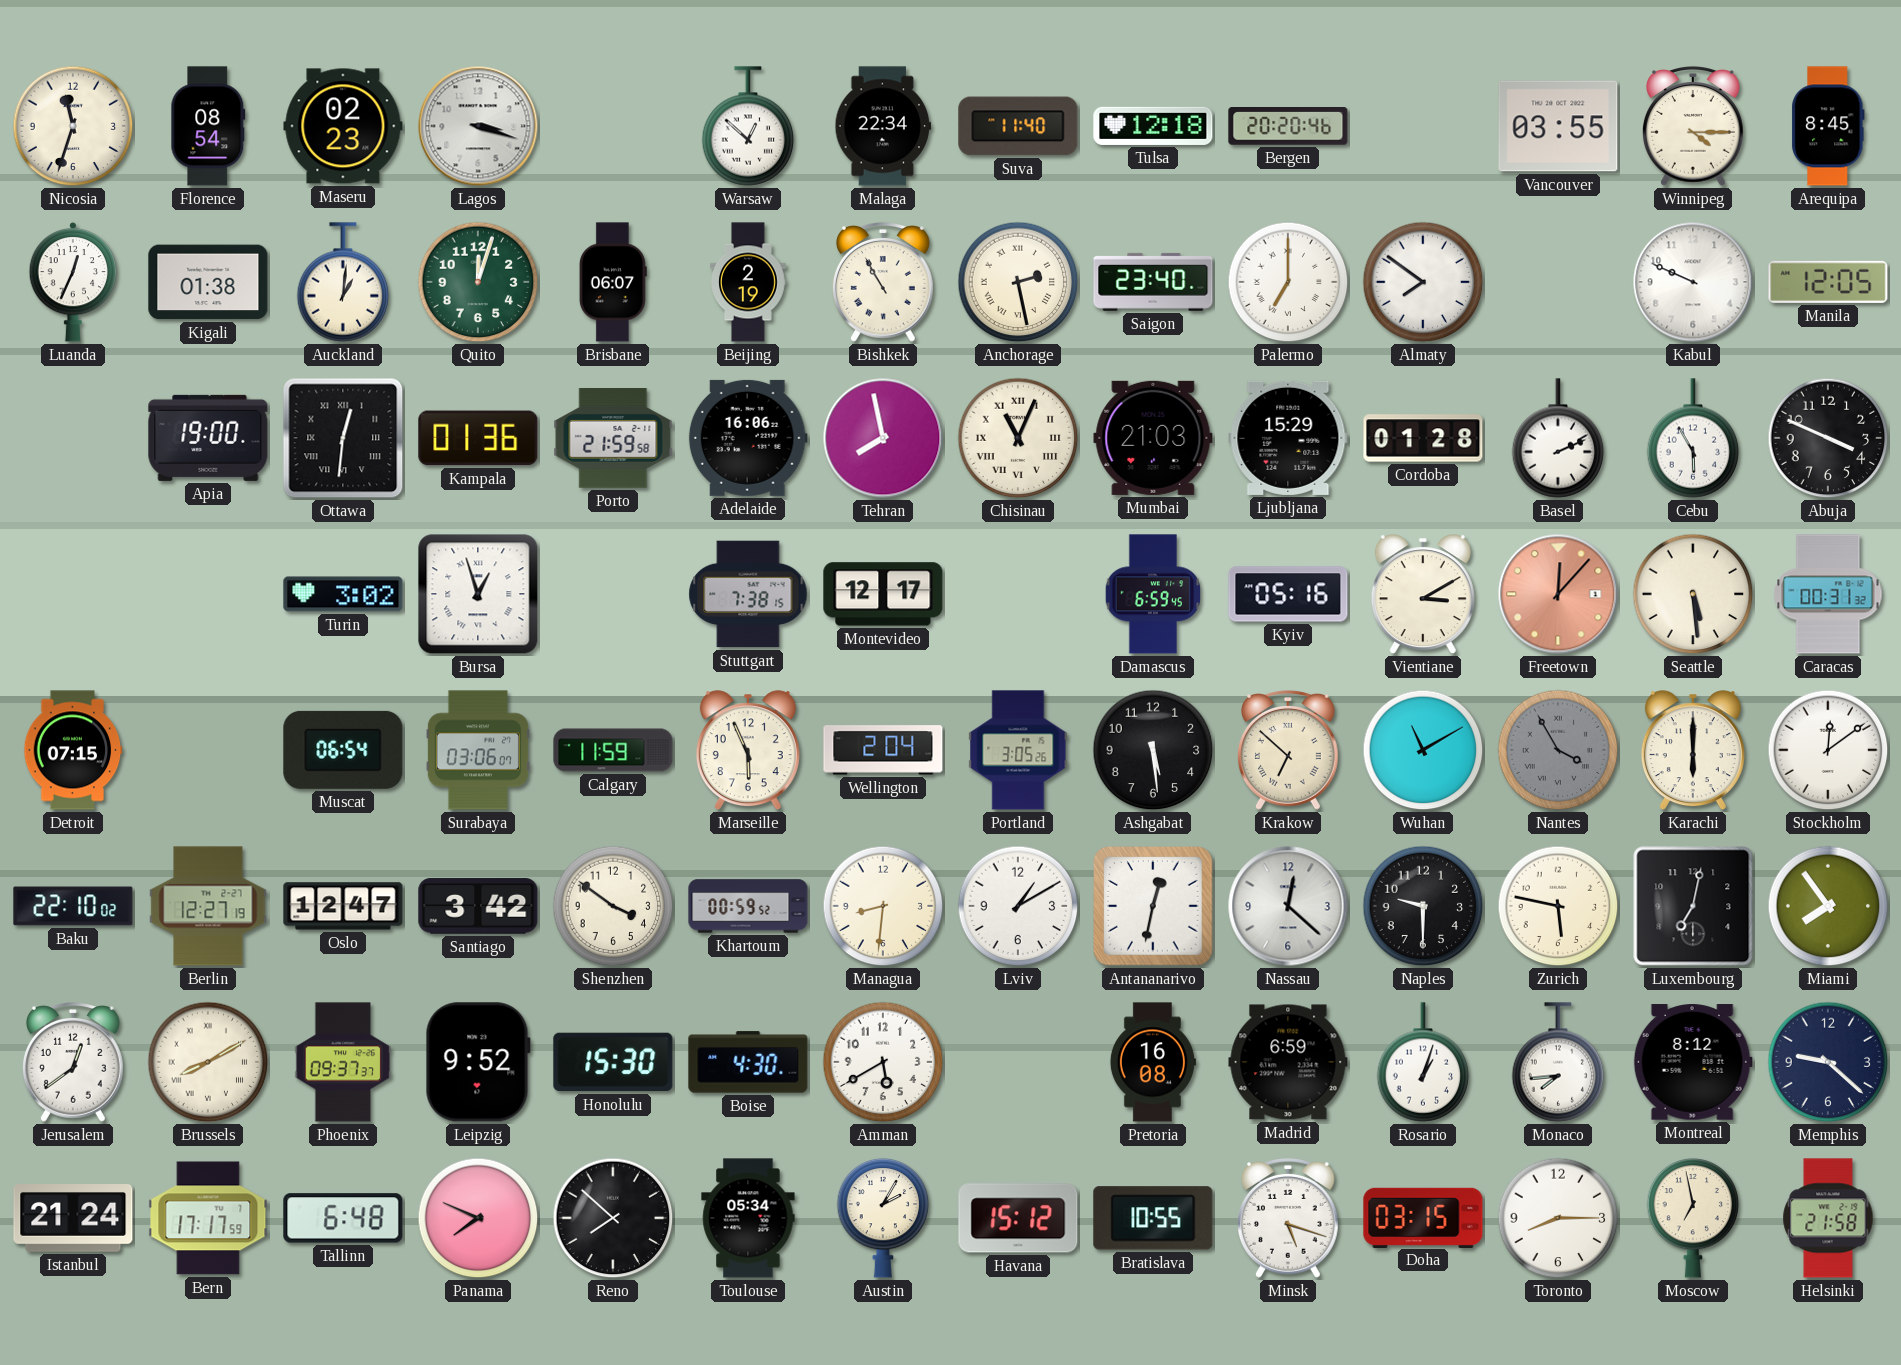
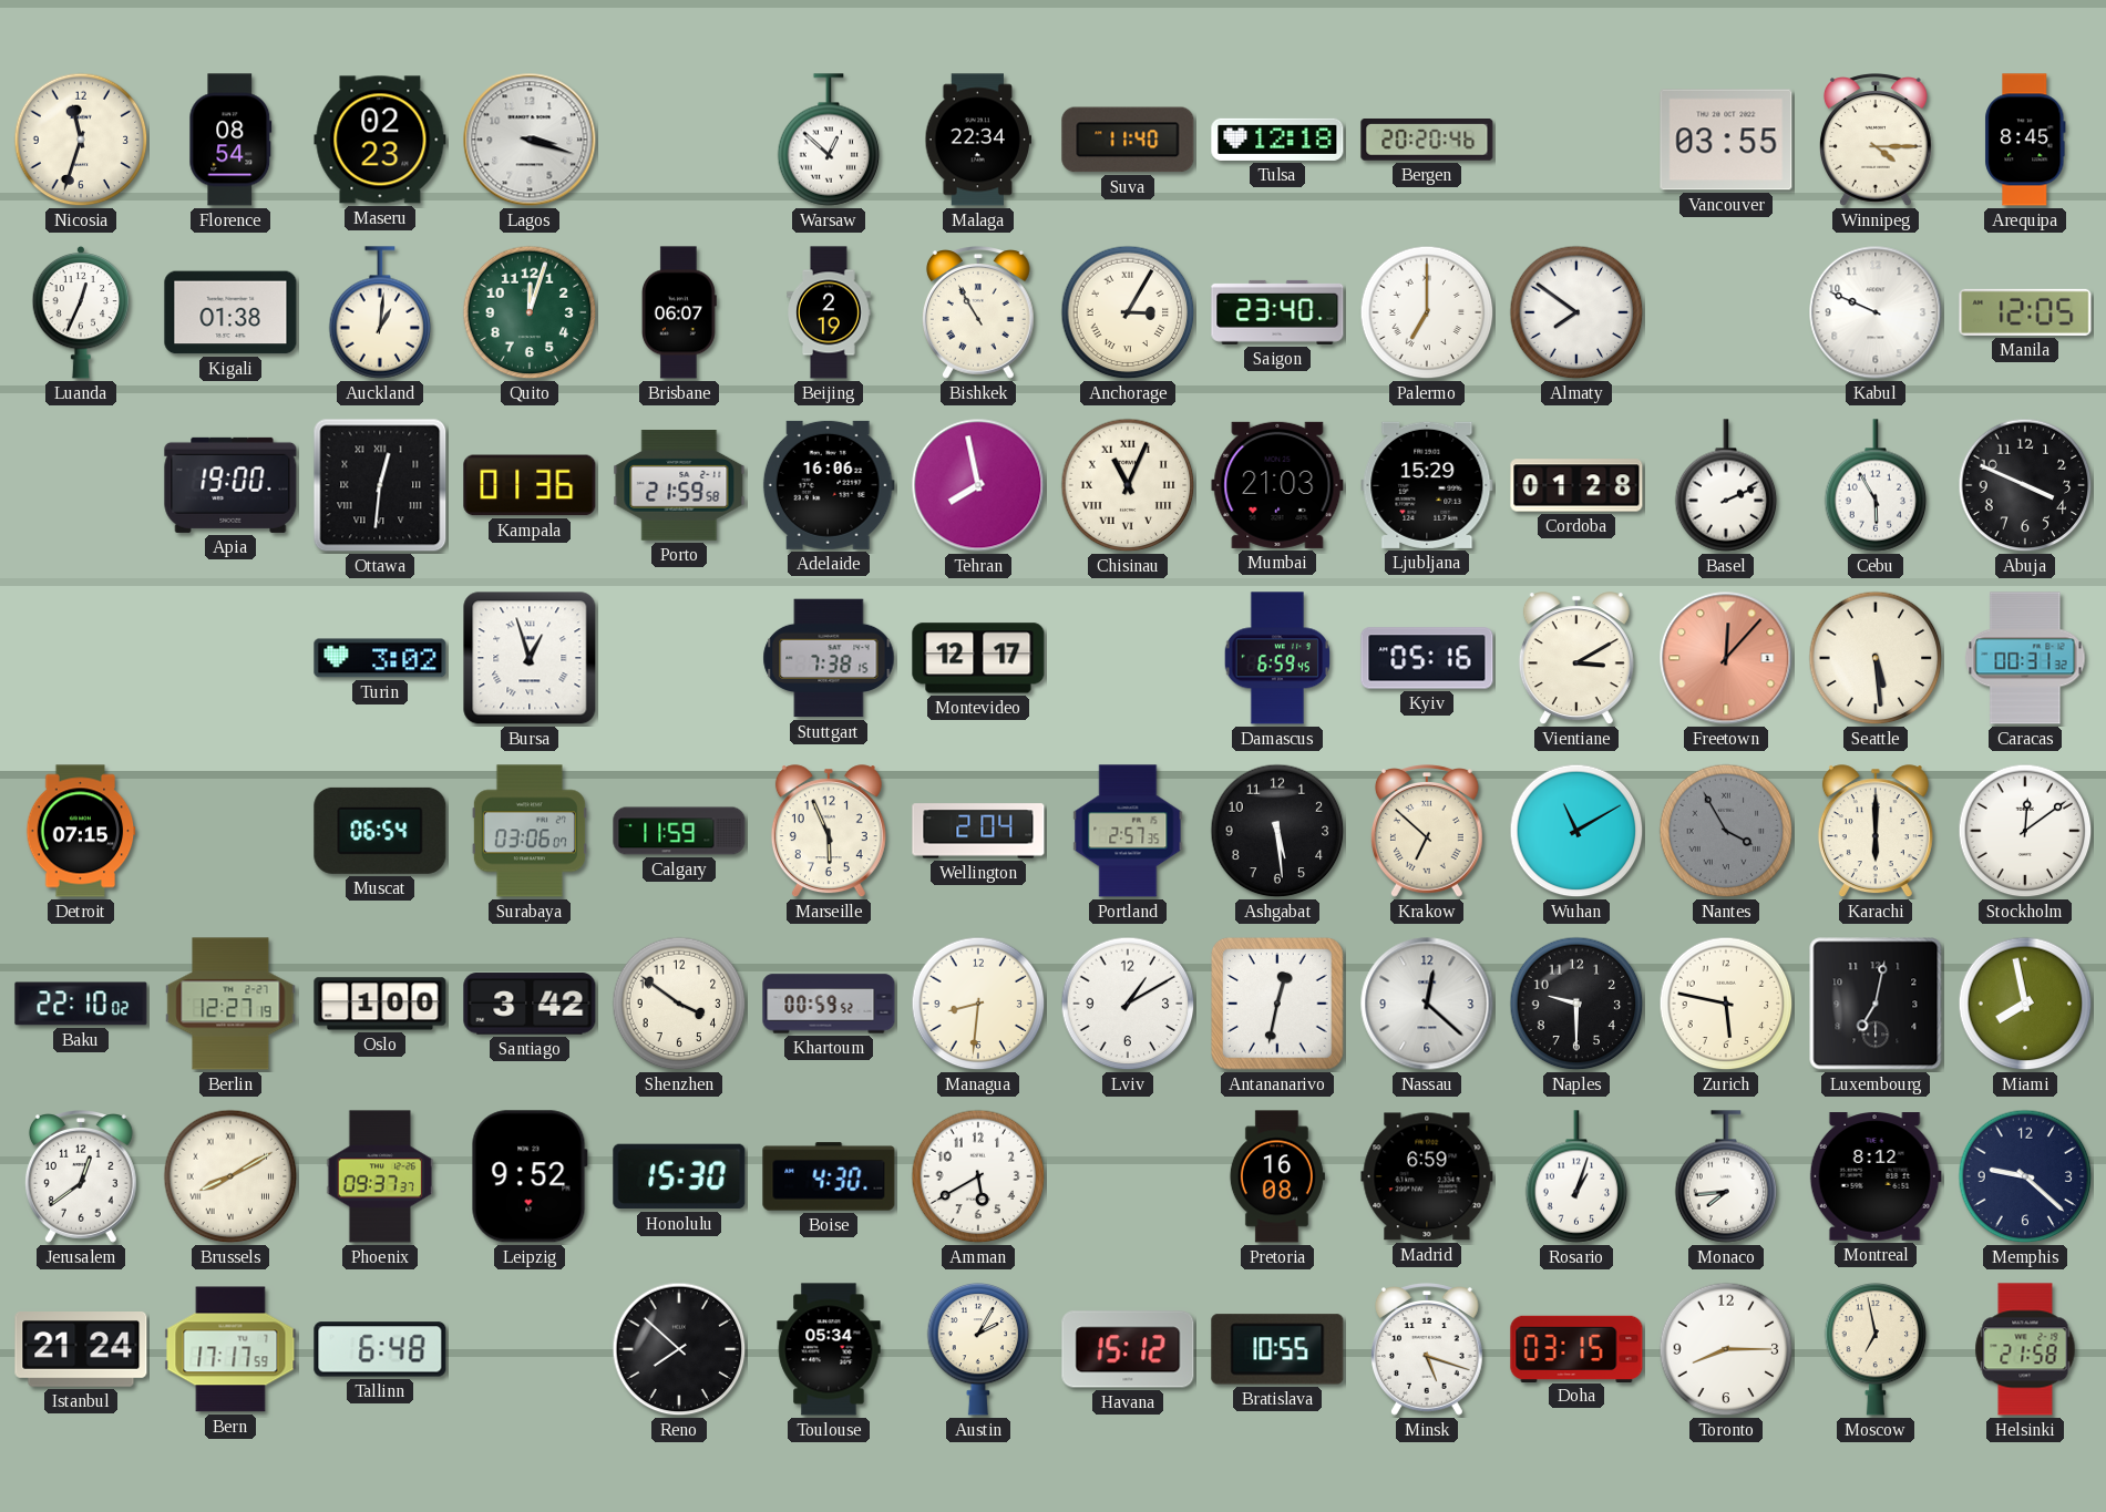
Anchorage: 2:28 -> 3:05 (1128, 312)
Portland: 3:05 -> 2:57 (1128, 831)
Oslo: 12:47 -> 1:00 (380, 1004)
Miami: 7:54 -> 7:58 (2025, 1004)
Panama: 7:49 -> none (478, 1218)
